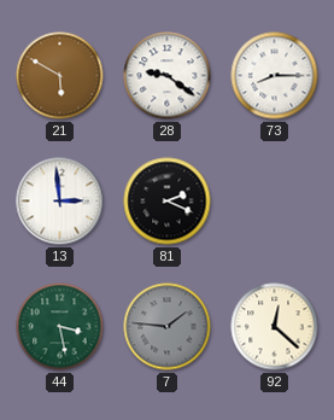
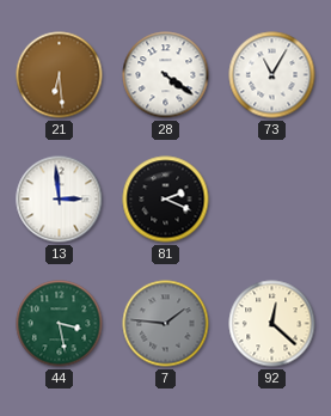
21: 5:50 -> 6:29 (60, 75)
28: 9:21 -> 4:21 (166, 75)
73: 8:15 -> 11:05 (272, 75)
